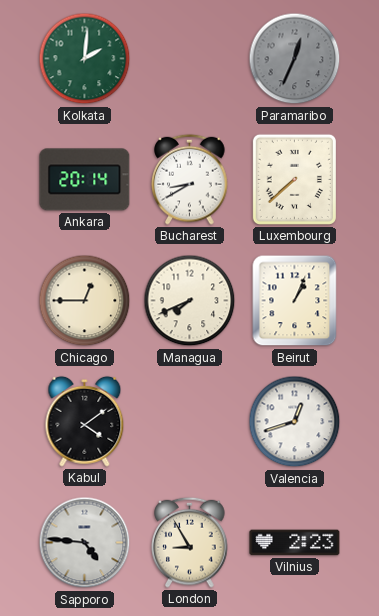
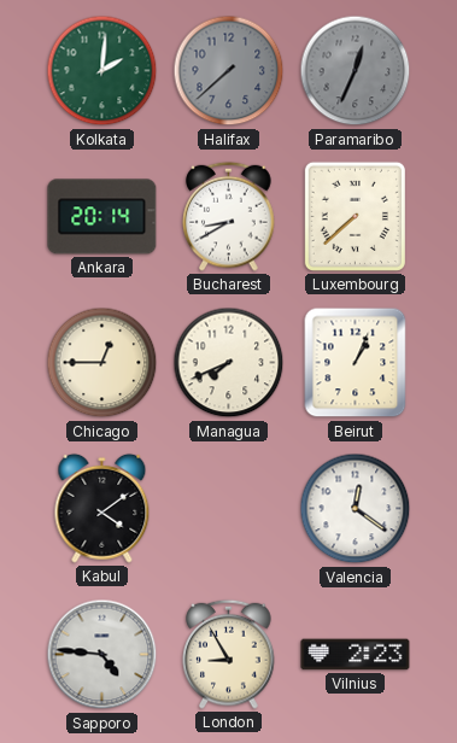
Halifax: none -> 7:38 (229, 71)
Valencia: 12:42 -> 12:21 (356, 509)
